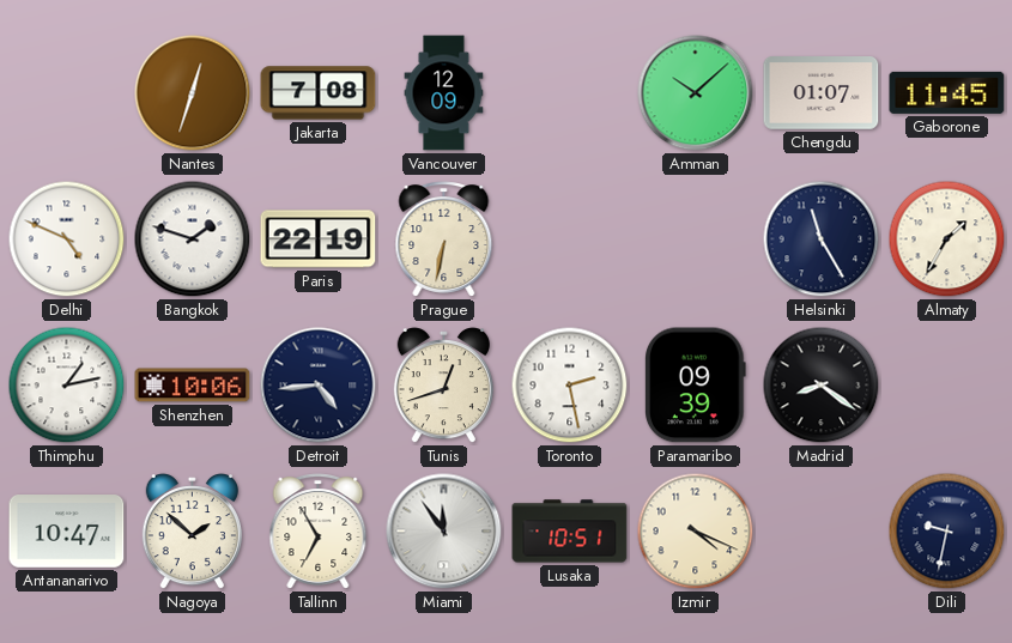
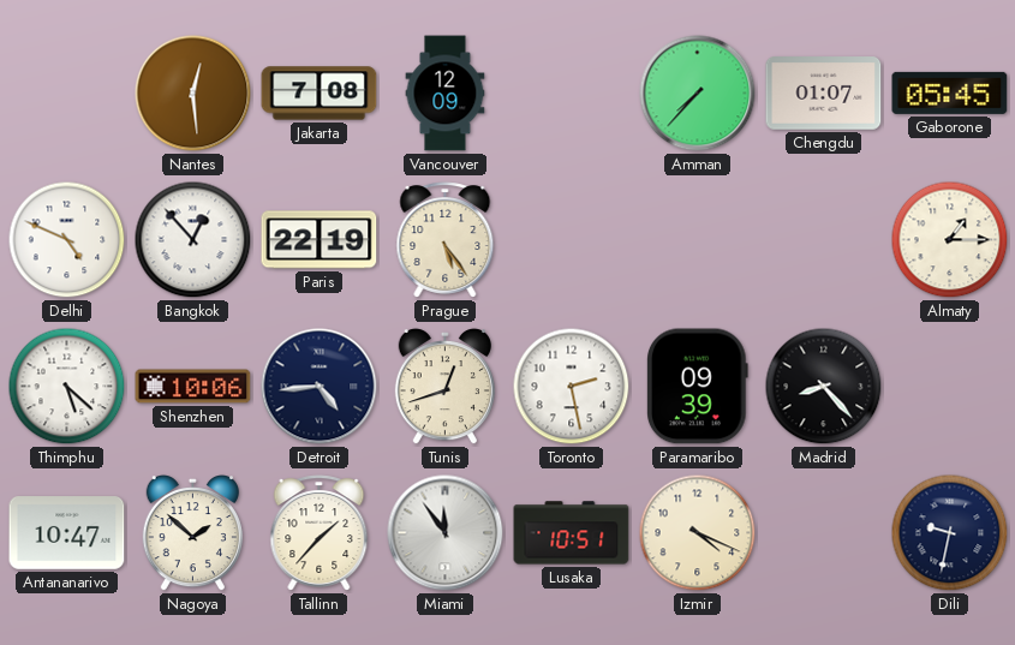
Nantes: 12:33 -> 12:29 (193, 94)
Amman: 10:08 -> 7:37 (698, 94)
Gaborone: 11:45 -> 05:45 (950, 92)
Bangkok: 1:48 -> 12:53 (193, 240)
Prague: 6:32 -> 5:24 (446, 240)
Helsinki: 11:25 -> none (822, 239)
Almaty: 1:35 -> 1:15 (950, 240)
Thimphu: 1:13 -> 5:22 (67, 387)
Madrid: 8:21 -> 8:23 (824, 387)
Tallinn: 6:55 -> 1:37 (320, 533)
